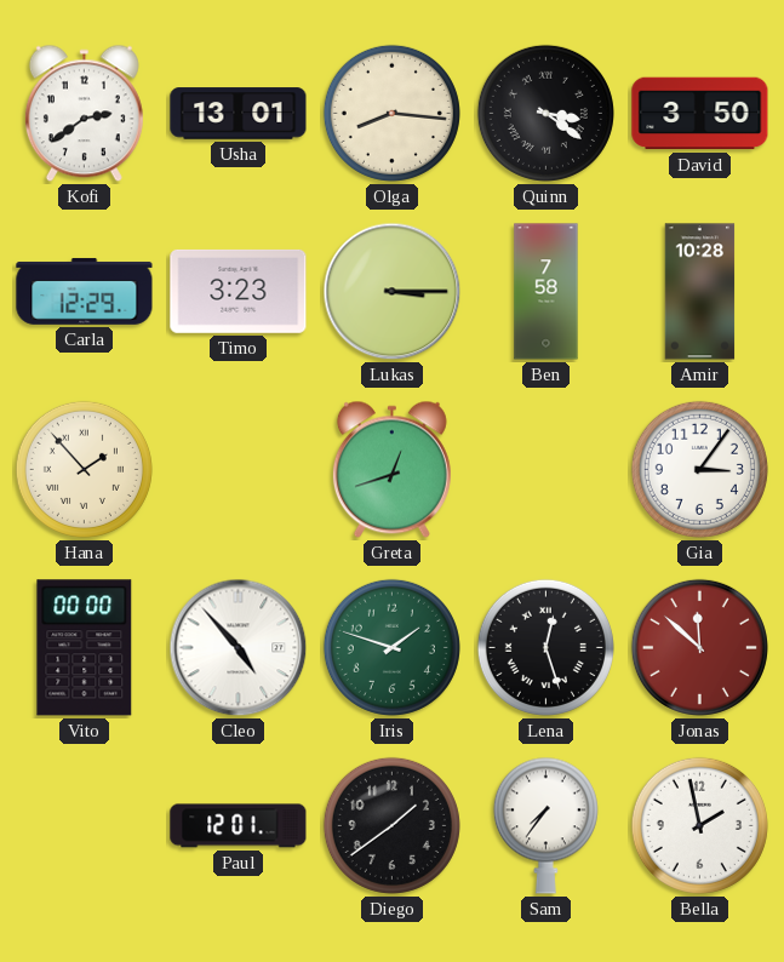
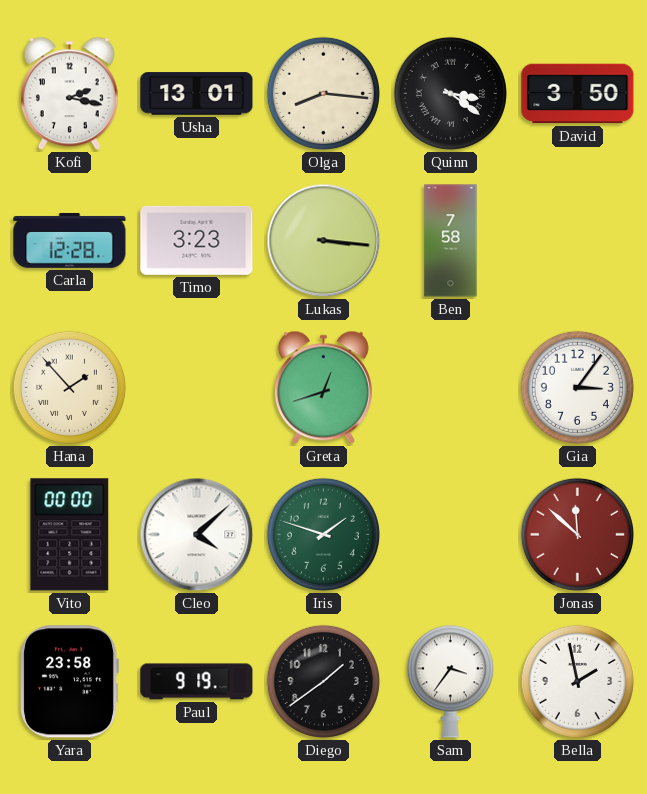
Kofi: 2:39 -> 2:17 (69, 94)
Carla: 12:29 -> 12:28 (70, 240)
Lukas: 3:15 -> 3:16 (324, 241)
Amir: 10:28 -> none (700, 292)
Cleo: 4:53 -> 4:08 (197, 535)
Lena: 12:27 -> none (545, 647)
Yara: none -> 23:58 (69, 682)
Paul: 12:01 -> 9:19 (197, 682)
Sam: 7:36 -> 3:36 (450, 681)
